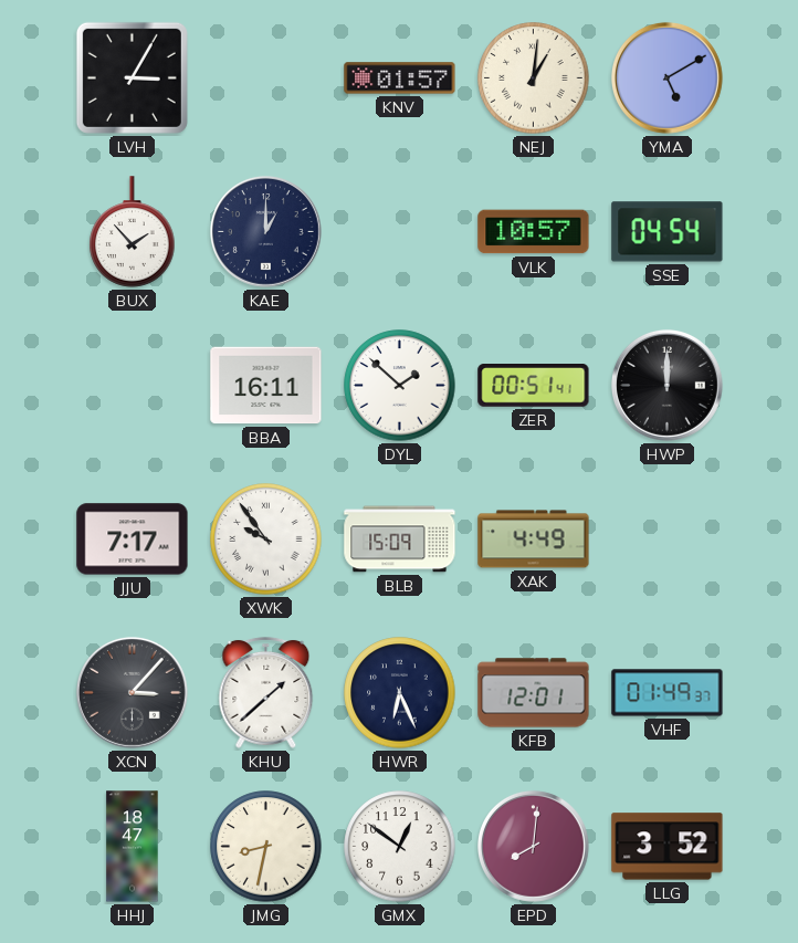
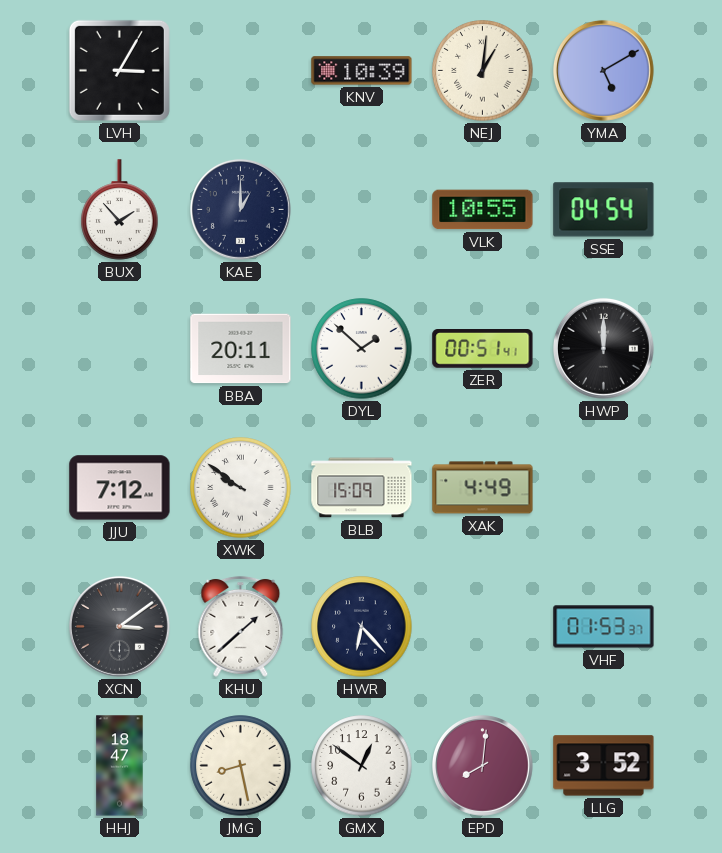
KNV: 01:57 -> 10:39 (362, 71)
VLK: 10:57 -> 10:55 (483, 210)
BBA: 16:11 -> 20:11 (241, 349)
JJU: 7:17 -> 7:12 (120, 488)
XWK: 9:54 -> 9:51 (241, 488)
XCN: 3:07 -> 3:09 (120, 627)
HWR: 6:26 -> 6:23 (362, 627)
KFB: 12:01 -> none (534, 693)
VHF: 01:49 -> 01:53 (604, 627)
JMG: 8:32 -> 8:28 (241, 766)
